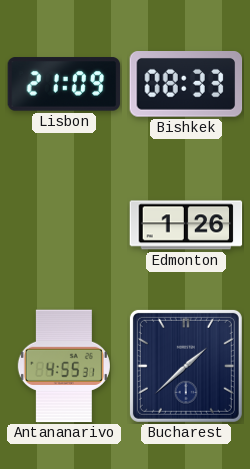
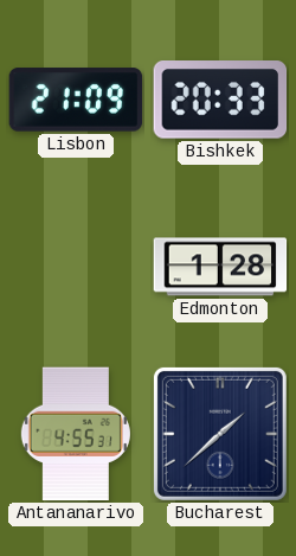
Bishkek: 08:33 -> 20:33 (220, 101)
Edmonton: 1:26 -> 1:28 (220, 267)
